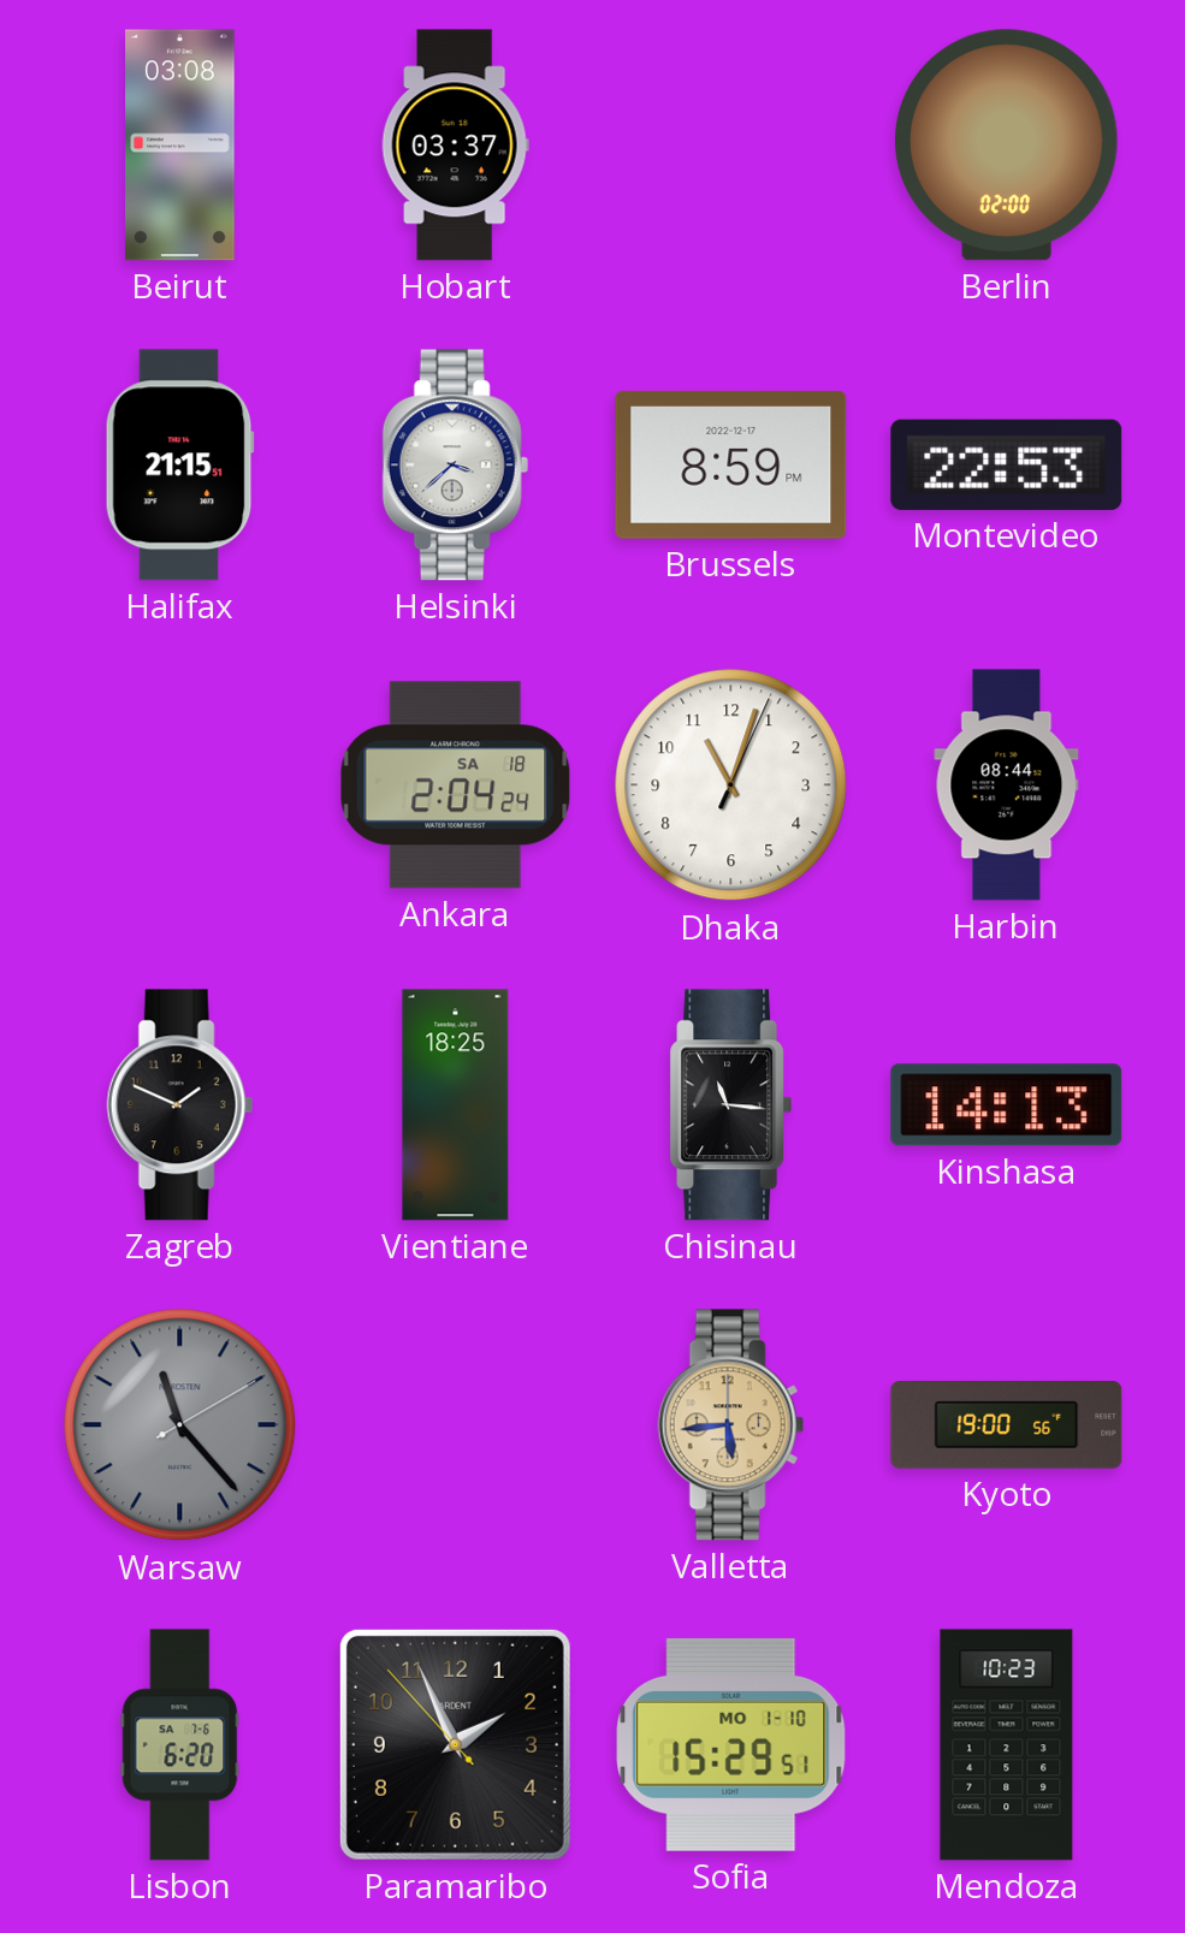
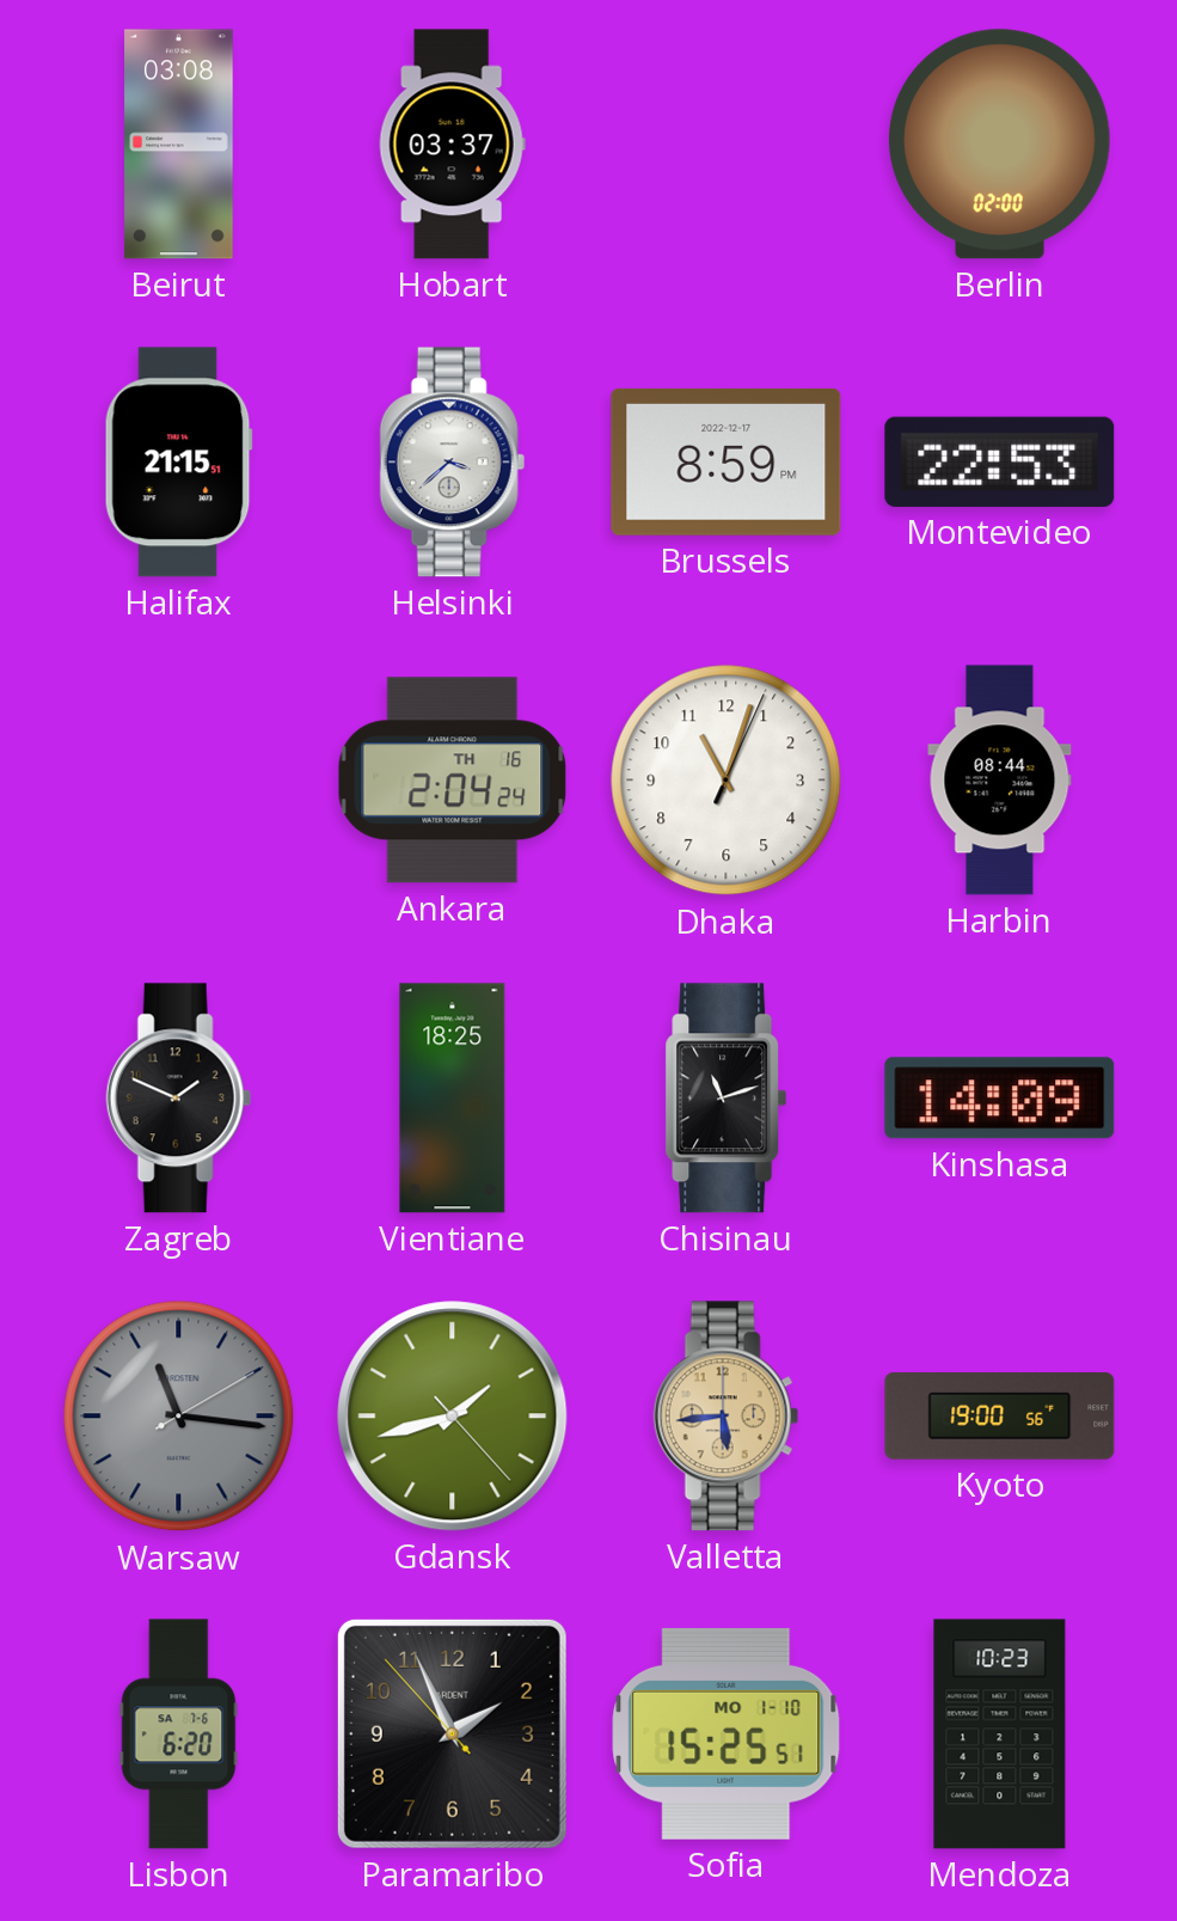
Ankara date: SA 18 -> TH 16 (453, 781)
Chisinau: 11:16 -> 11:12 (727, 1099)
Kinshasa: 14:13 -> 14:09 (1000, 1099)
Warsaw: 11:23 -> 11:16 (179, 1417)
Gdansk: none -> 1:42 (453, 1417)
Sofia: 15:29 -> 15:25 (727, 1733)
